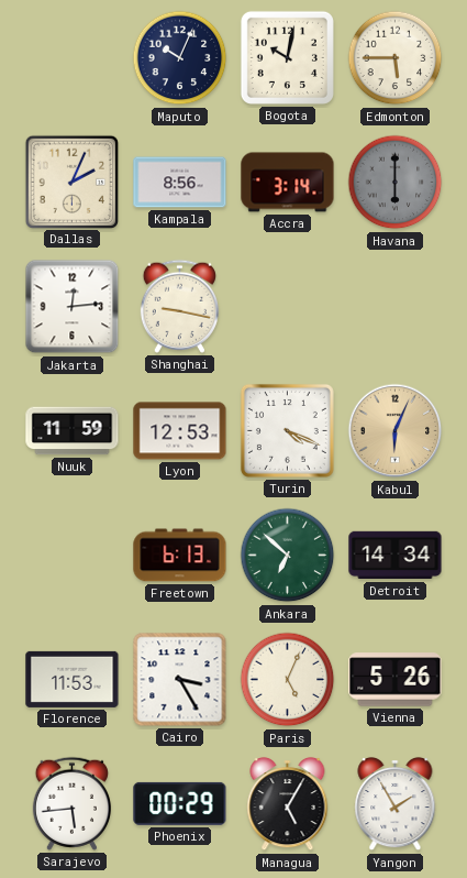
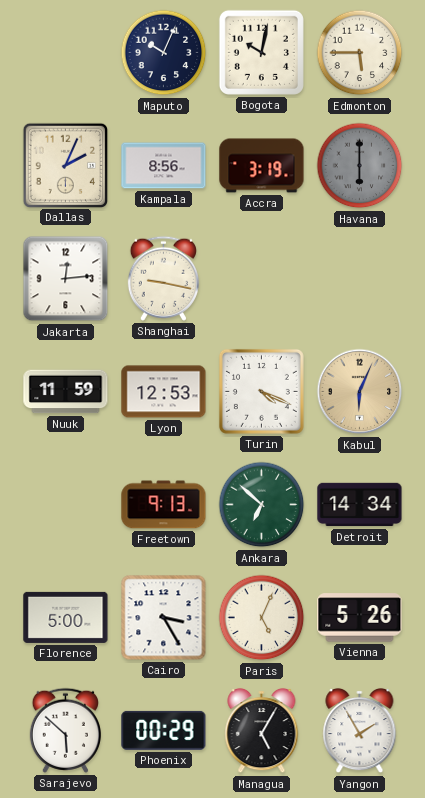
Accra: 3:14 -> 3:19 (262, 166)
Freetown: 6:13 -> 9:13 (164, 505)
Florence: 11:53 -> 5:00 (66, 617)
Sarajevo: 5:44 -> 5:52 (65, 730)
